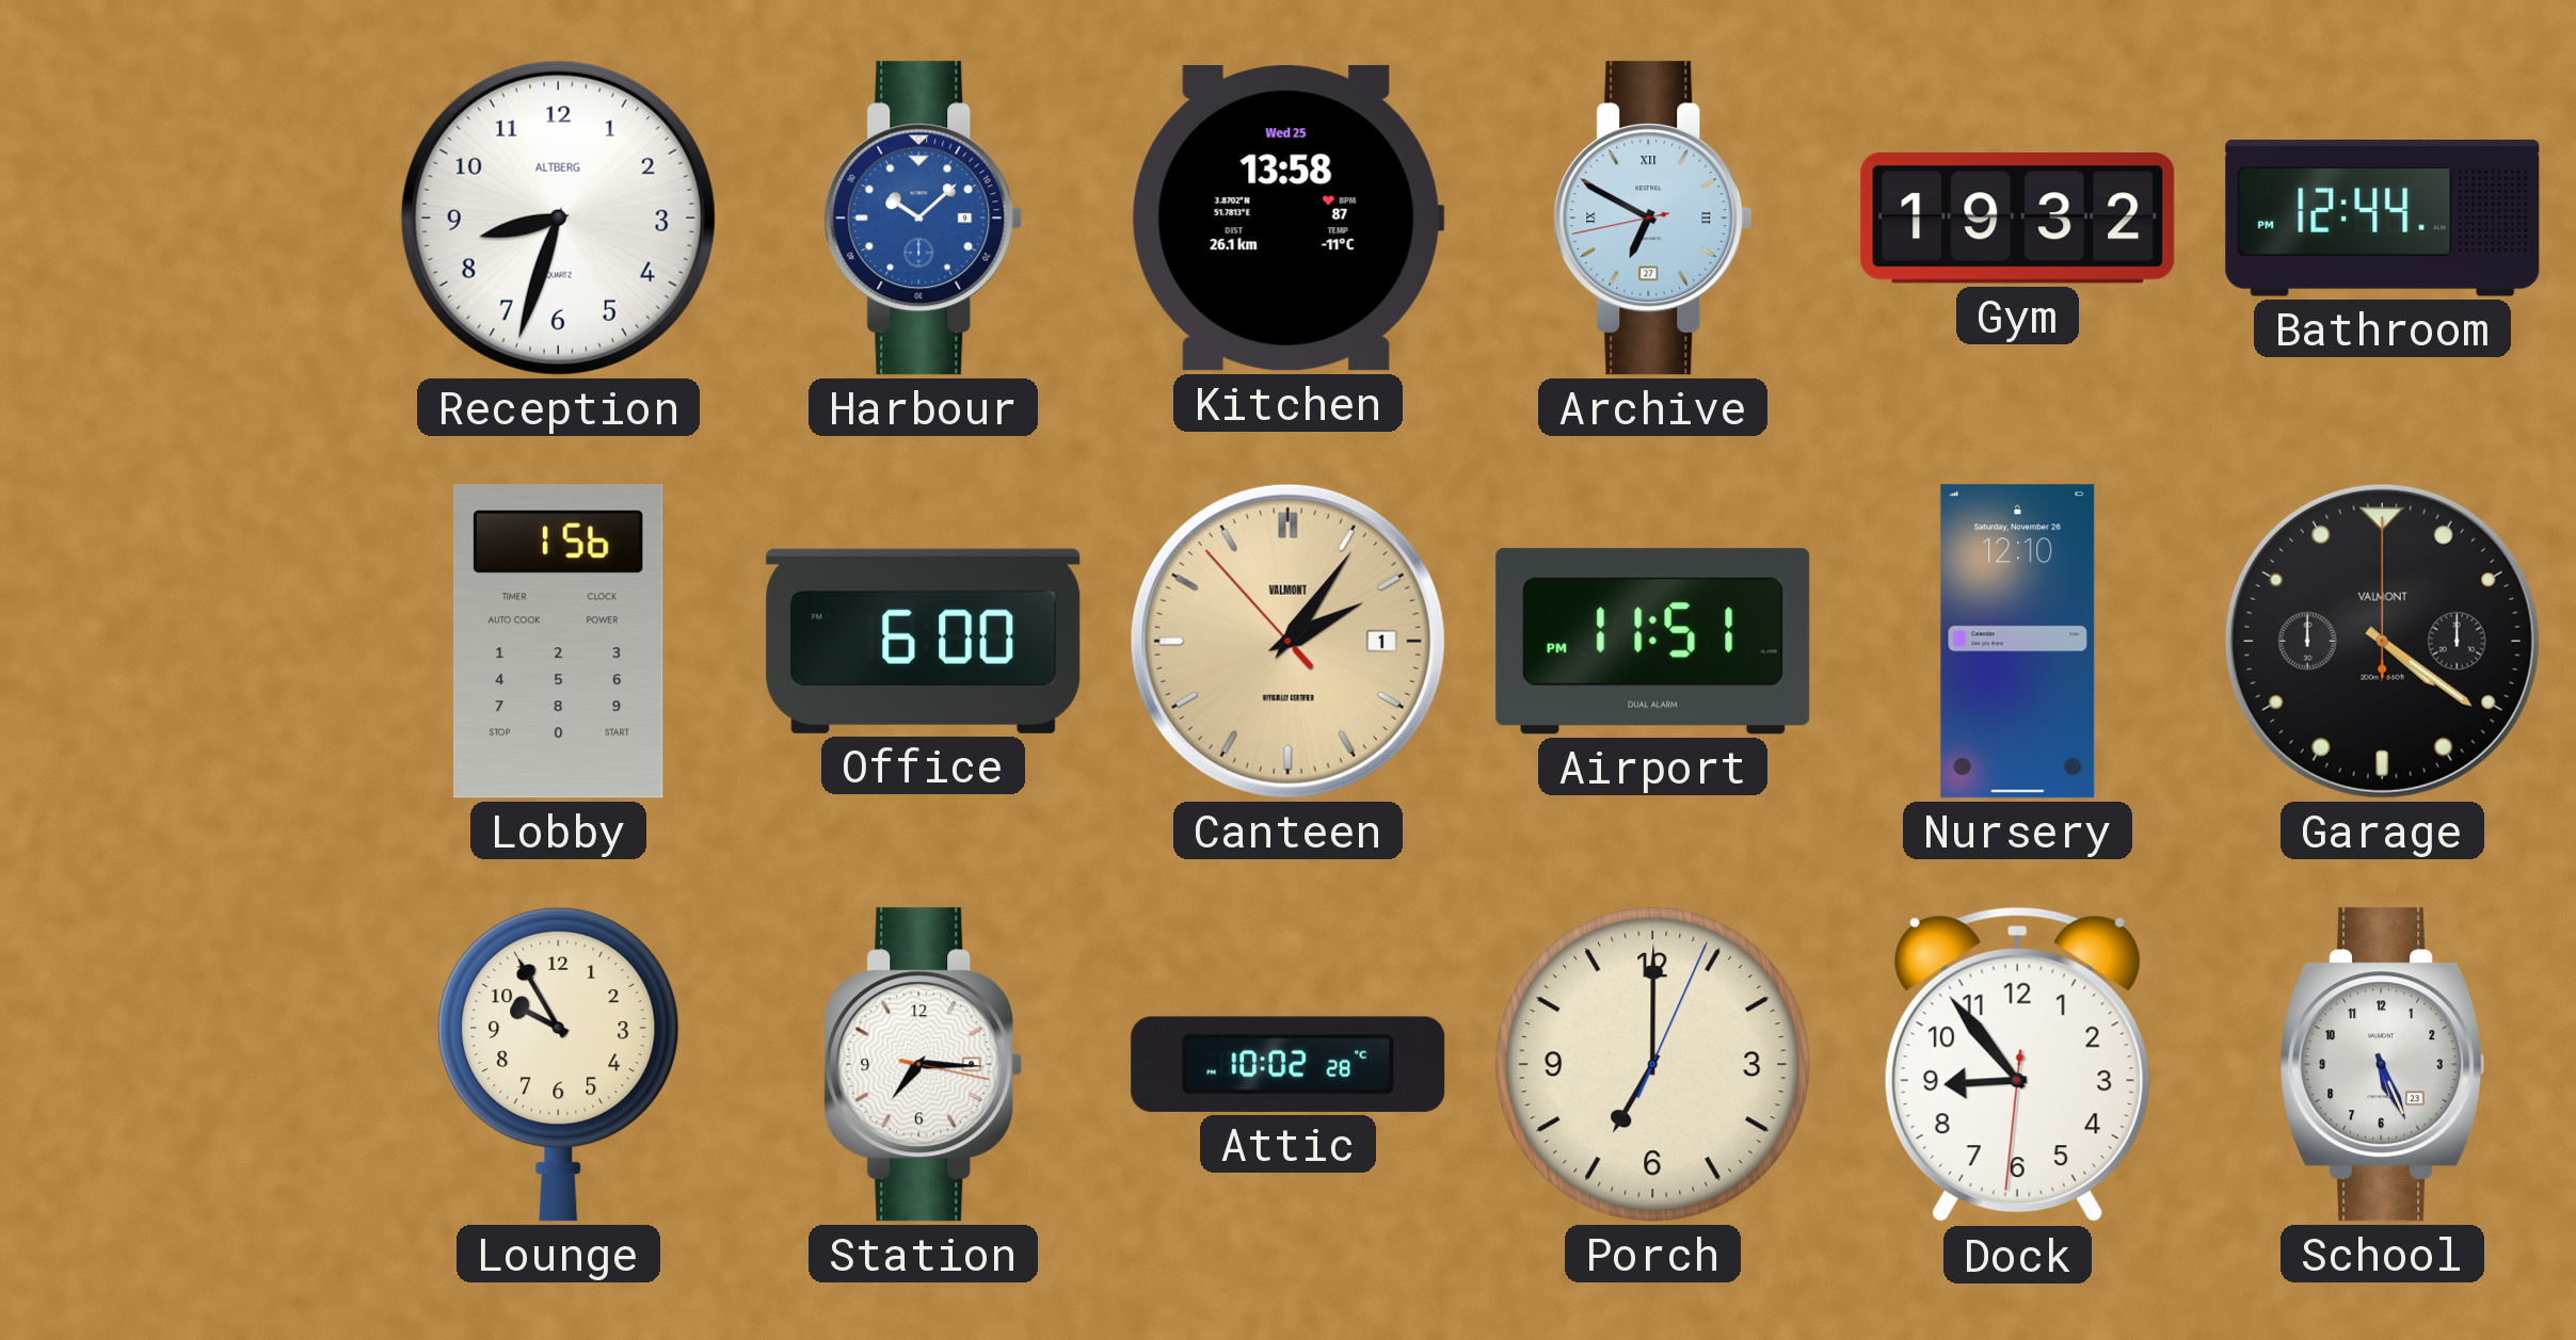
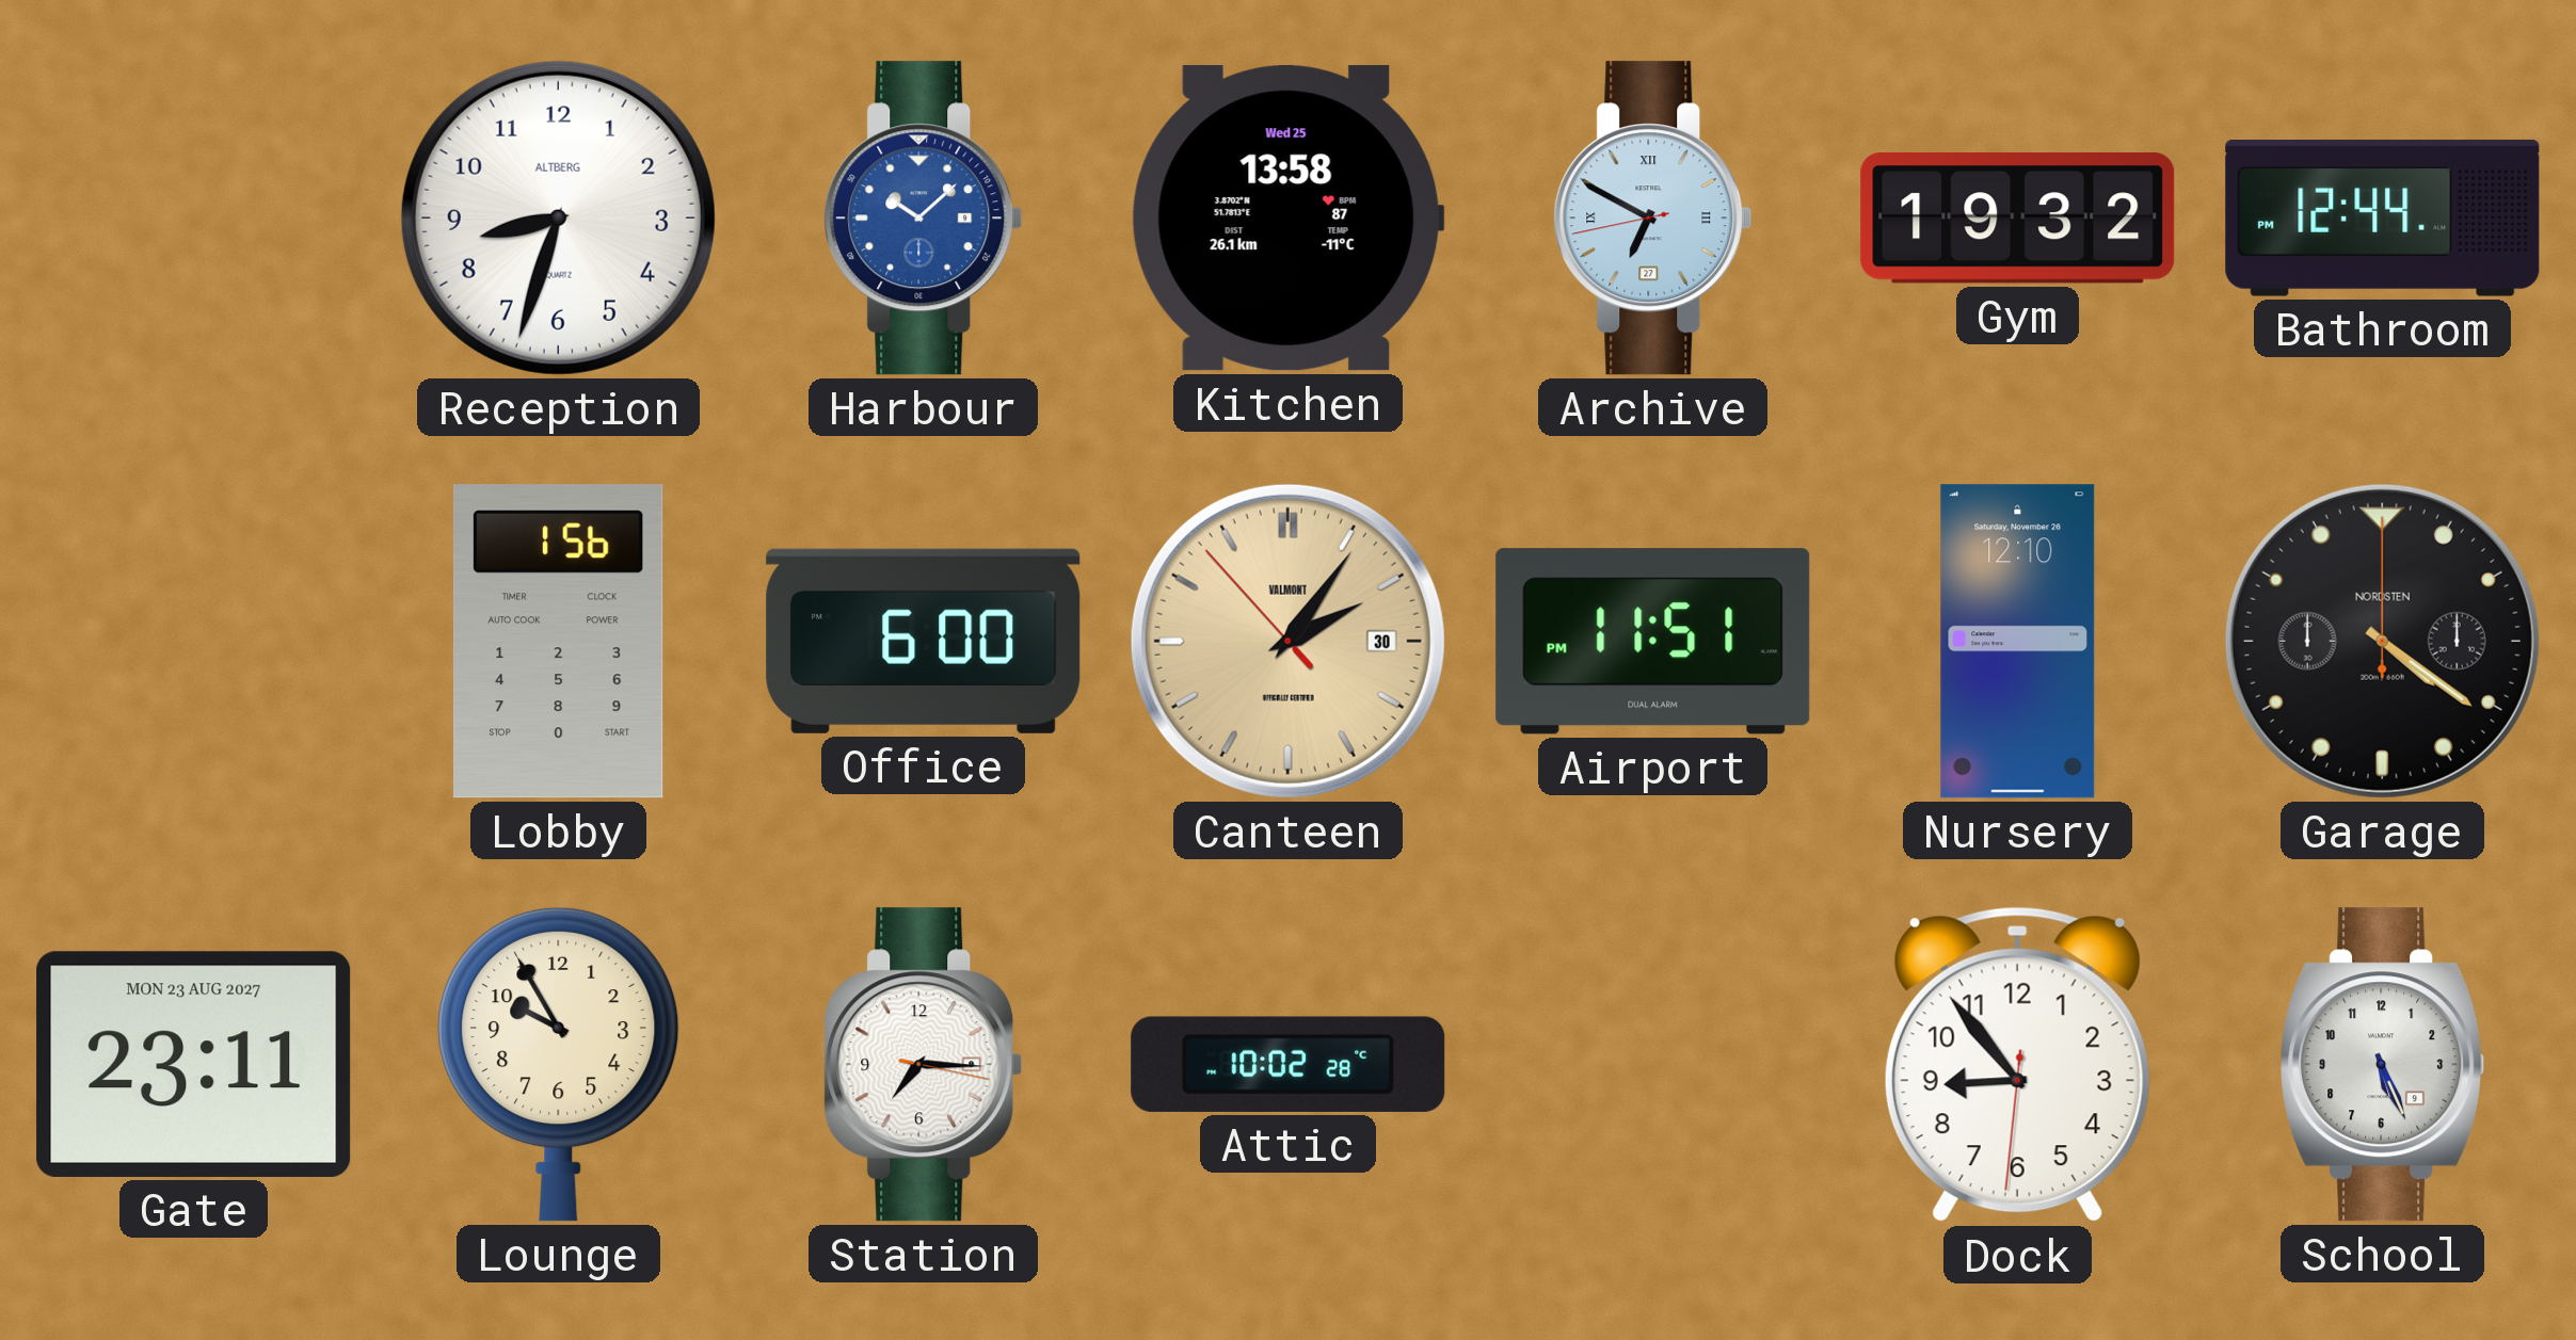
Canteen date: 1 -> 30 (1287, 641)
Garage brand: VALMONT -> NORDSTEN (2382, 641)
Gate: none -> 23:11 (194, 1064)
Porch: 7:00 -> none (1653, 1065)
School date: 23 -> 9 (2383, 1065)
